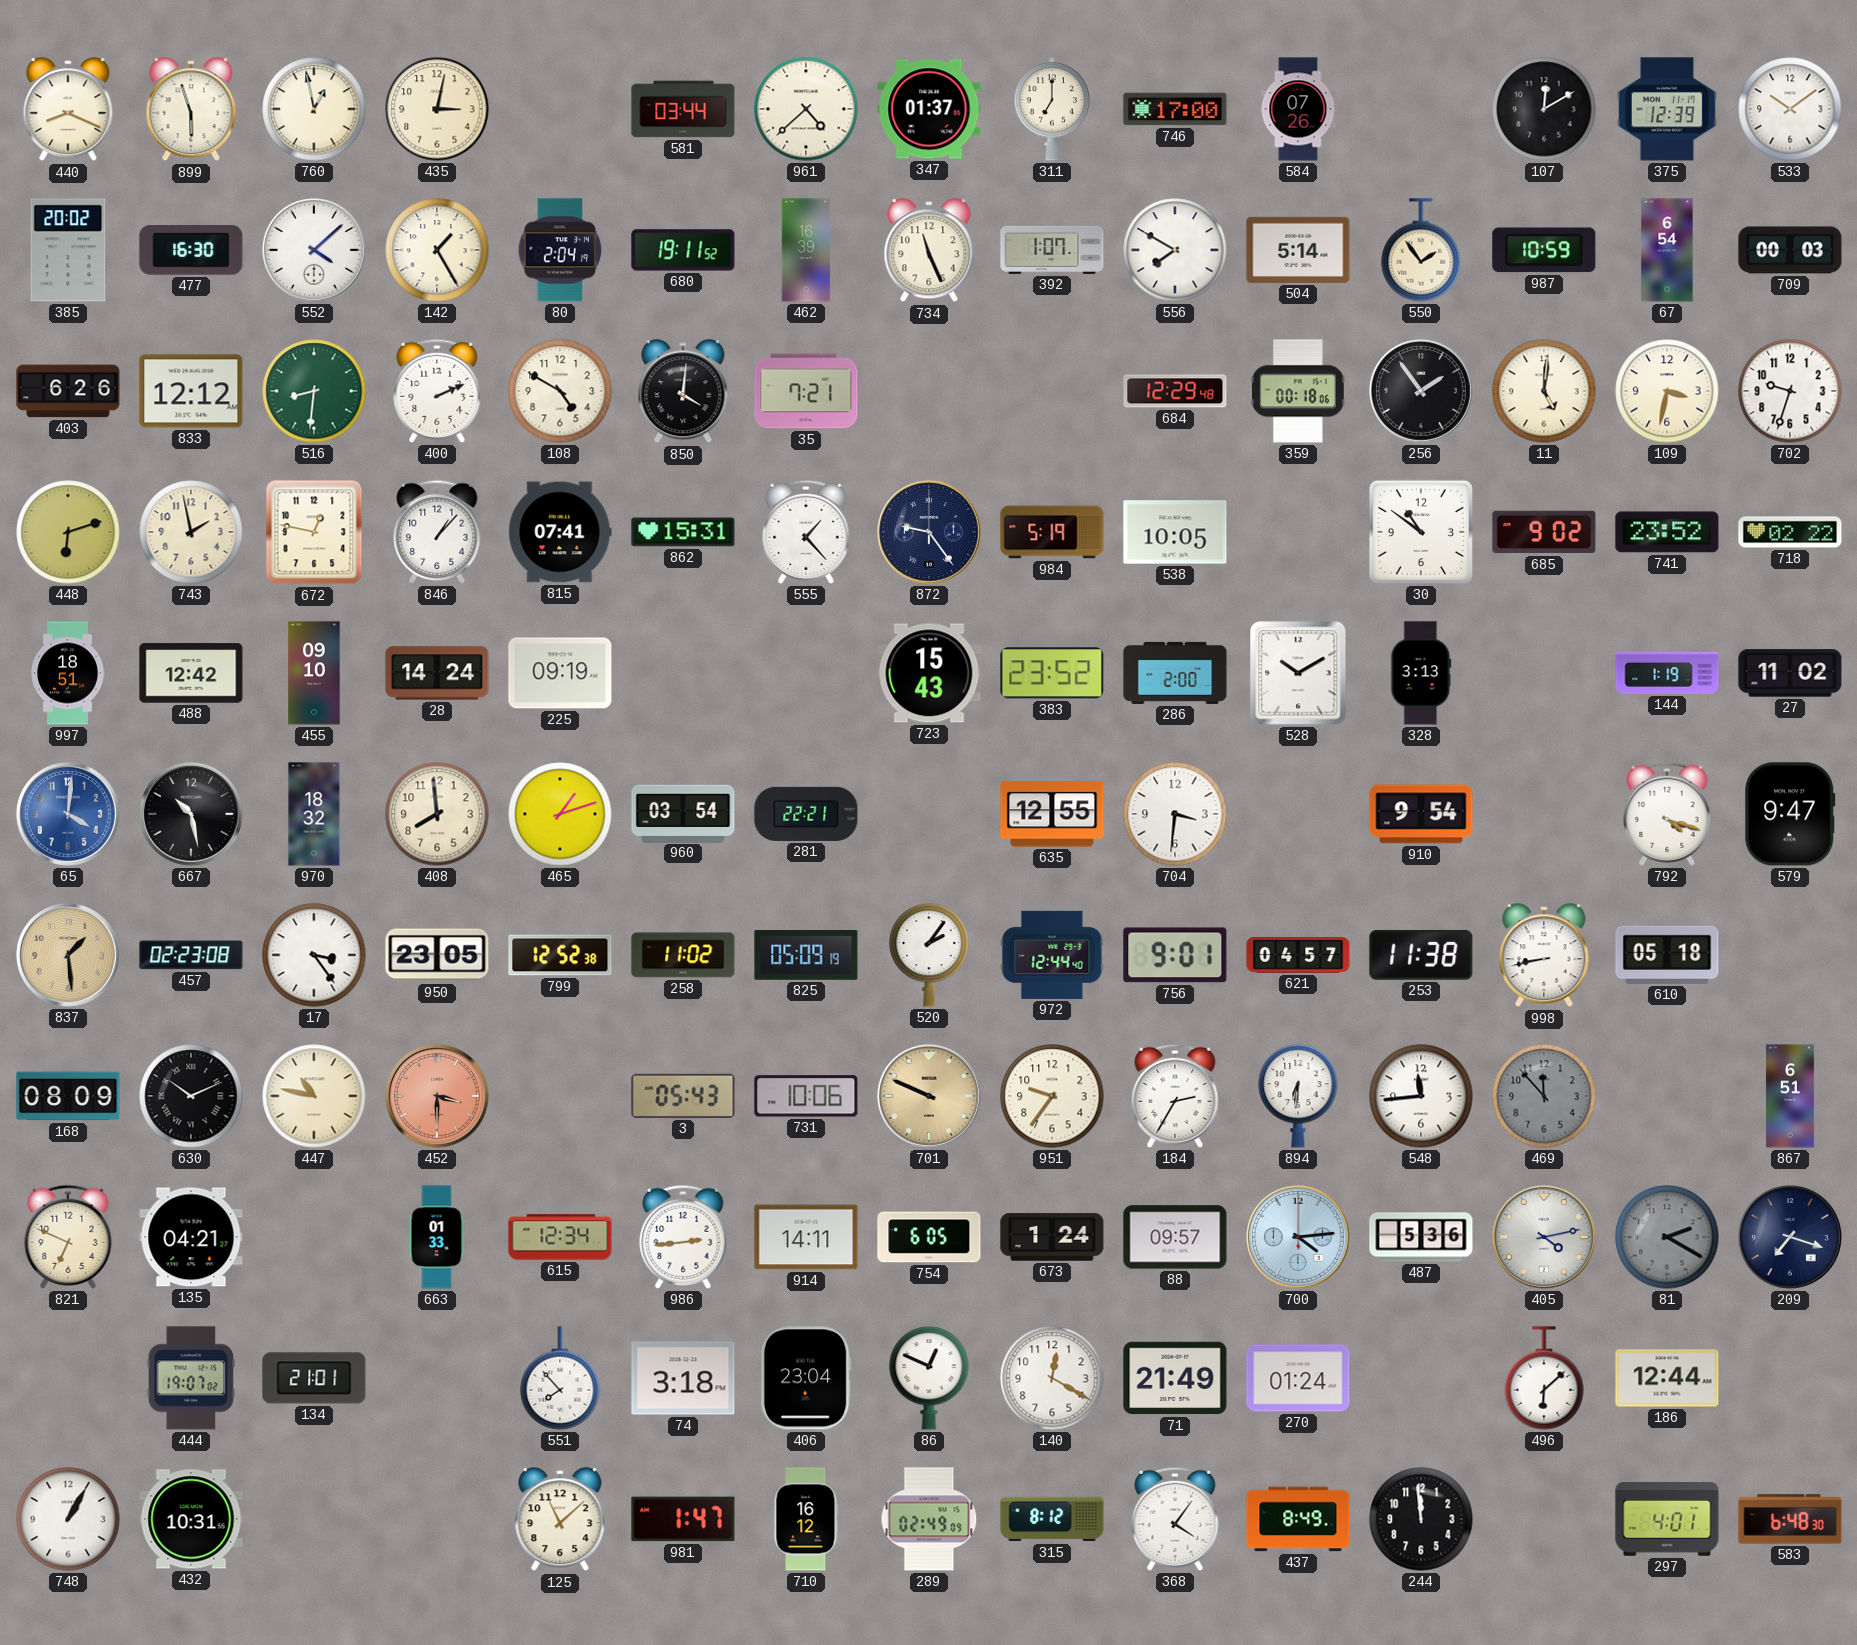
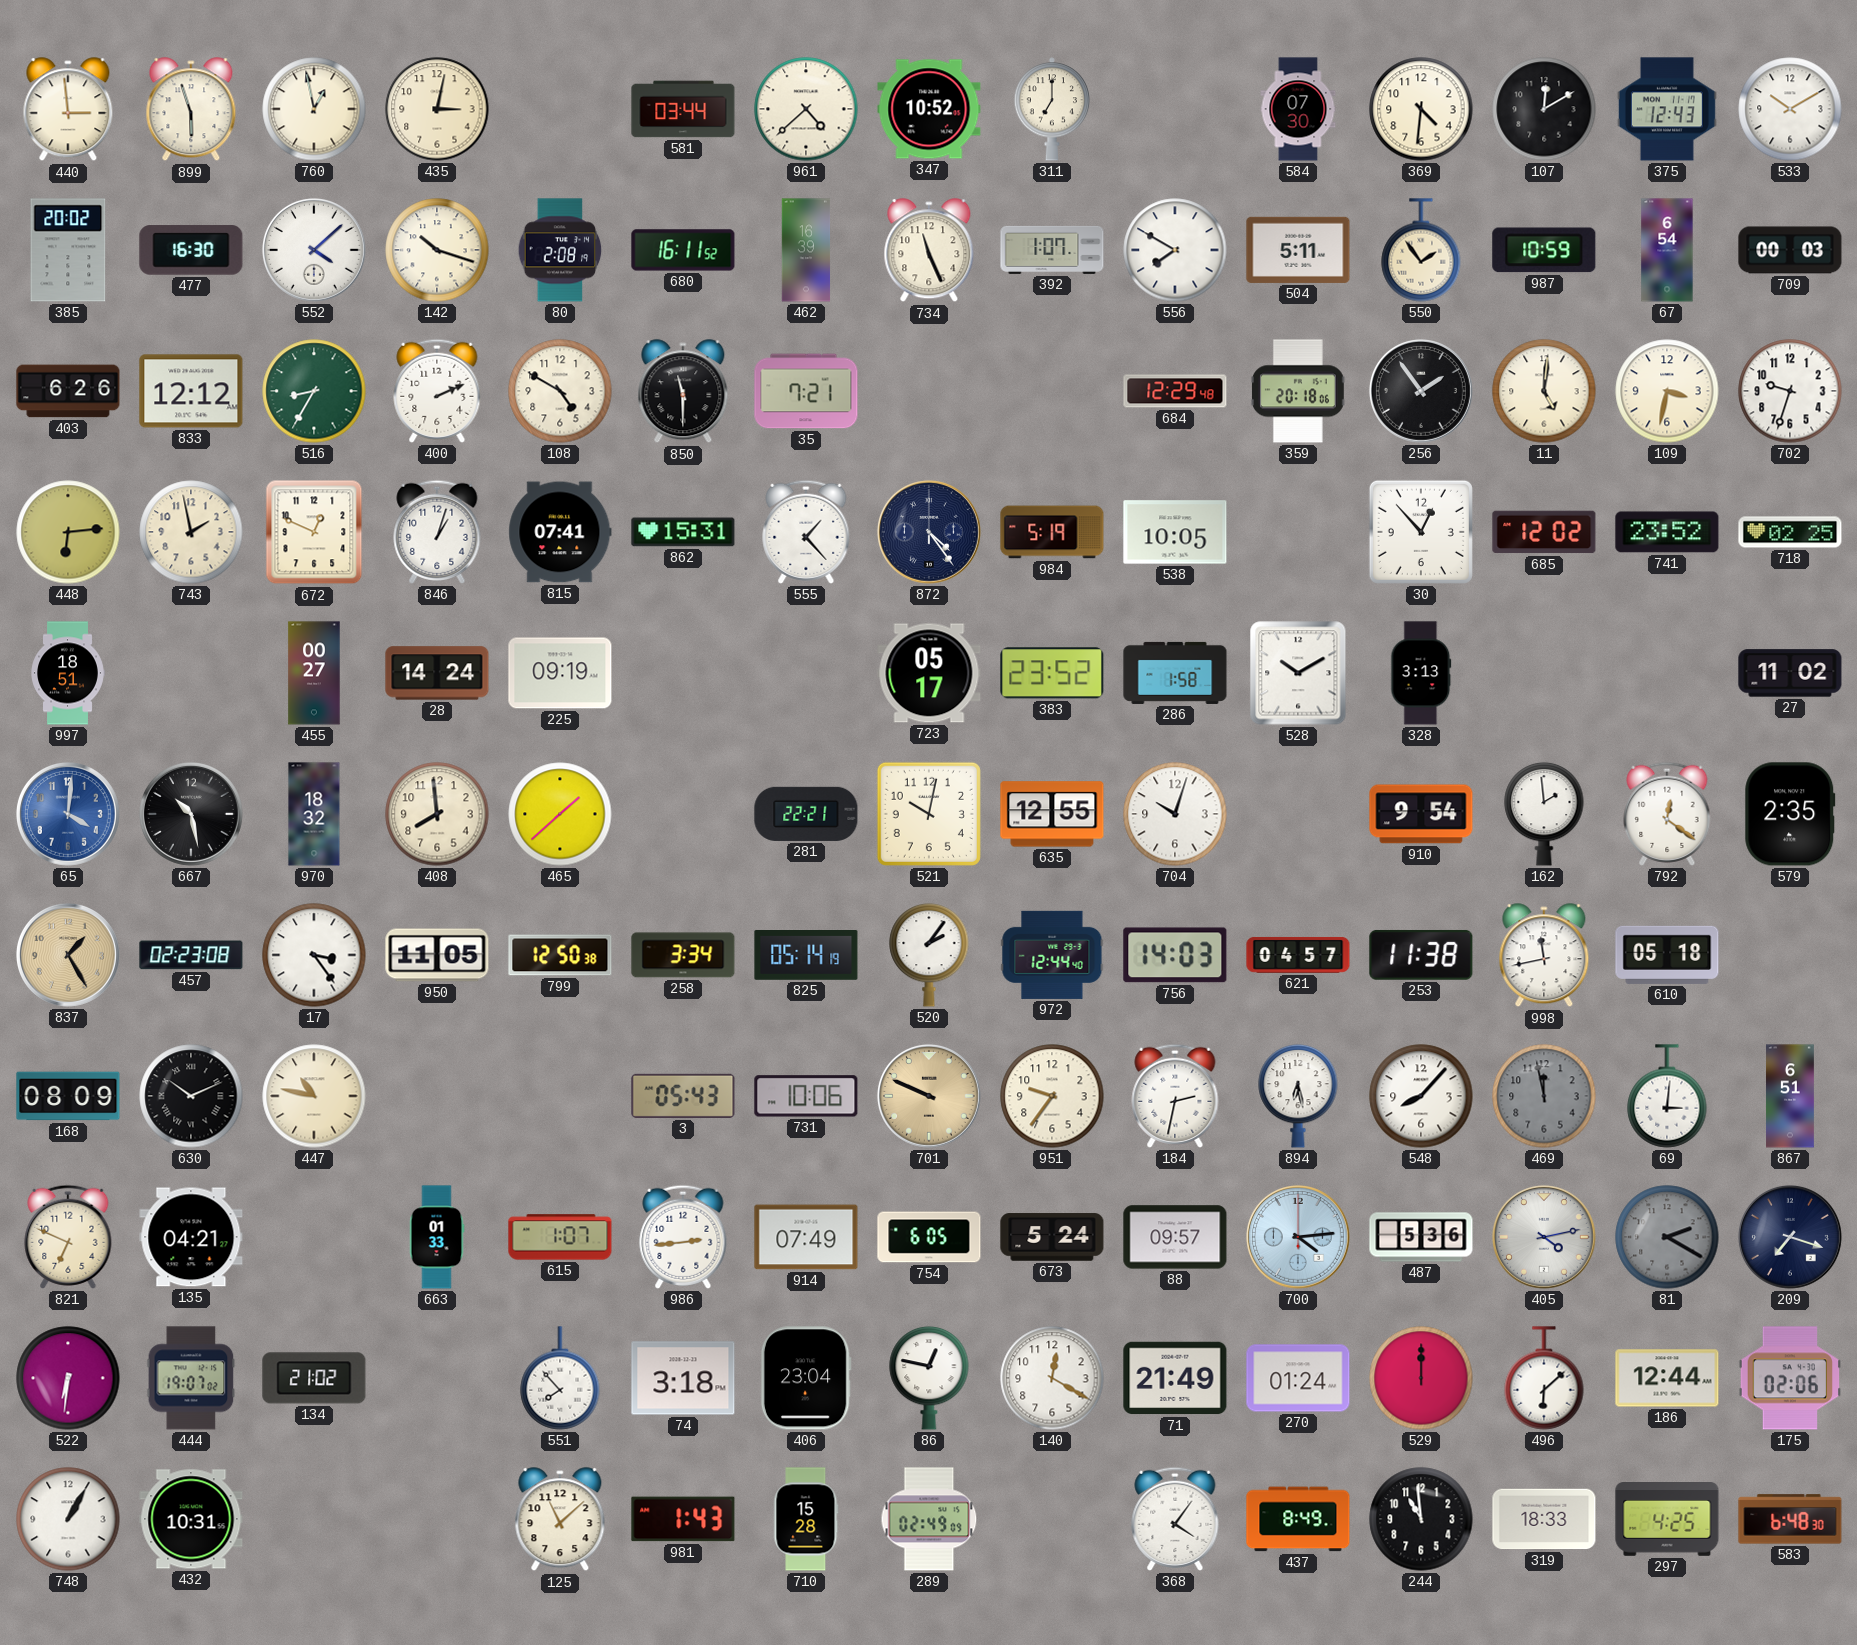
440: 8:19 -> 2:59 (68, 110)
347: 01:37 -> 10:52 (929, 109)
746: 17:00 -> none (1175, 109)
584: 07:26 -> 07:30 (1298, 109)
369: none -> 4:31 (1421, 109)
375: 12:39 -> 12:43 (1667, 109)
533: 10:09 -> 10:10 (1790, 109)
142: 1:25 -> 10:18 (437, 250)
80: 2:04 -> 2:08 (560, 250)
680: 19:11 -> 16:11 (683, 250)
504: 5:14 -> 5:11 (1298, 250)
516: 8:31 -> 8:35 (314, 391)
850: 4:01 -> 11:30 (683, 392)
359: 00:18 -> 20:18 (1299, 391)
448: 6:12 -> 6:14 (68, 532)
672: 12:47 -> 12:49 (314, 532)
846: 1:07 -> 1:03 (437, 532)
872: 9:24 -> 4:24 (929, 532)
30: 10:51 -> 12:53 (1421, 532)
685: 9:02 -> 12:02 (1544, 532)
718: 02:22 -> 02:25 (1790, 532)
488: 12:42 -> none (191, 673)
455: 09:10 -> 00:27 (314, 673)
723: 15:43 -> 05:17 (929, 673)
286: 2:00 -> 1:58 (1175, 673)
144: 1:19 -> none (1667, 673)
465: 1:12 -> 1:38 (560, 814)
960: 03:54 -> none (683, 813)
521: none -> 10:02 (929, 814)
704: 3:31 -> 10:03 (1175, 814)
162: none -> 1:59 (1544, 814)
792: 4:18 -> 12:21 (1667, 814)
579: 9:47 -> 2:35 (1790, 814)
837: 1:29 -> 1:25 (68, 955)
950: 23:05 -> 11:05 (437, 955)
799: 12:52 -> 12:50 (560, 955)
258: 11:02 -> 3:34 (683, 955)
825: 05:09 -> 05:14 (806, 955)
756: 9:01 -> 14:03 (1175, 955)
998: 8:43 -> 11:43 (1544, 956)
452: 3:30 -> none (437, 1096)
184: 2:35 -> 2:32 (1175, 1096)
894: 6:31 -> 6:28 (1298, 1096)
548: 11:44 -> 8:07 (1421, 1096)
469: 11:53 -> 11:58 (1544, 1096)
69: none -> 3:01 (1667, 1096)
615: 12:34 -> 1:07 (560, 1237)
914: 14:11 -> 07:49 (806, 1237)
673: 1:24 -> 5:24 (1052, 1237)
522: none -> 6:31 (68, 1378)
134: 21:01 -> 21:02 (314, 1378)
86: 12:49 -> 12:47 (929, 1378)
529: none -> 12:00 (1421, 1378)
175: none -> 02:06 (1790, 1378)
981: 1:47 -> 1:43 (683, 1519)
710: 16:12 -> 15:28 (806, 1519)
315: 8:12 -> none (1052, 1519)
244: 11:59 -> 10:59 (1421, 1519)
319: none -> 18:33 (1544, 1519)
297: 4:01 -> 4:25 (1667, 1519)
